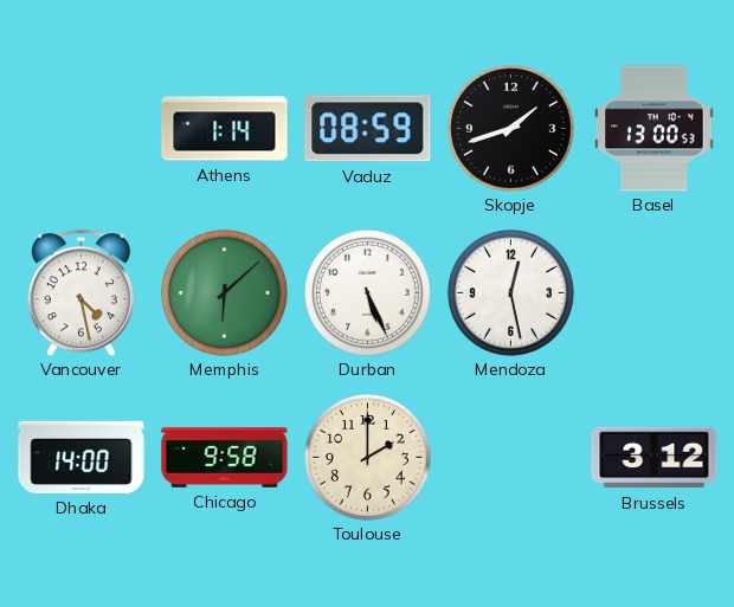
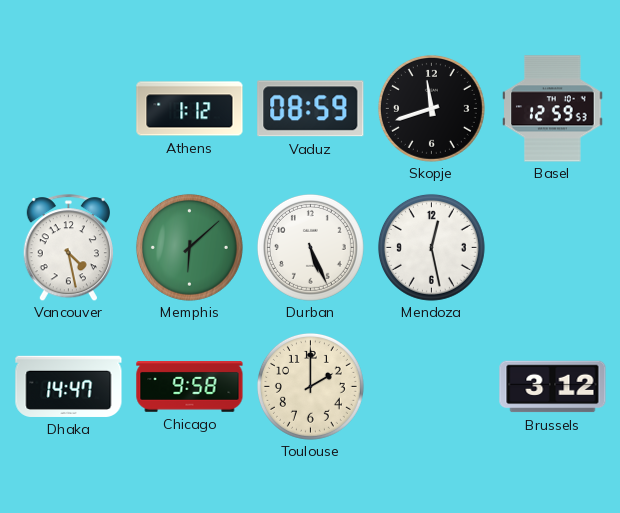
Athens: 1:14 -> 1:12 (190, 109)
Skopje: 1:42 -> 11:42 (431, 108)
Basel: 13:00 -> 12:59 (553, 109)
Dhaka: 14:00 -> 14:47 (69, 386)
